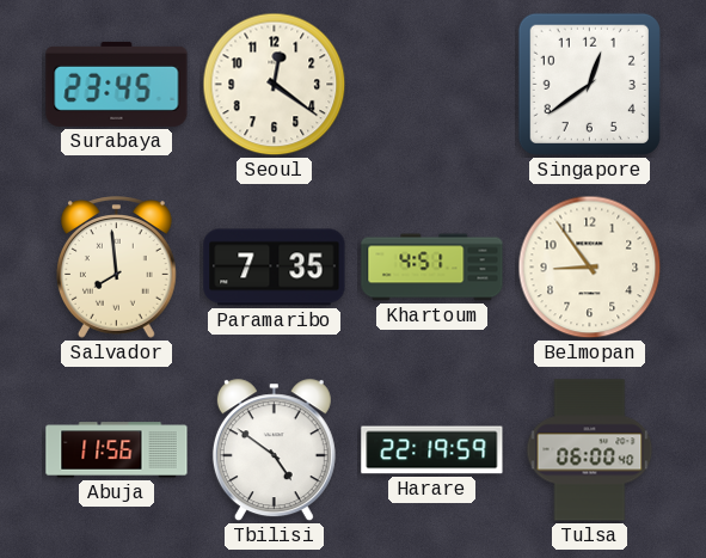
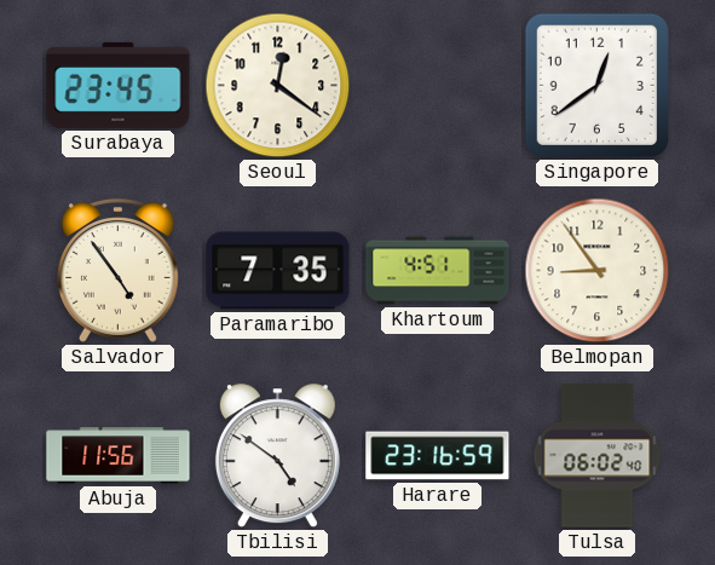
Salvador: 7:59 -> 4:54 (117, 271)
Harare: 22:19 -> 23:16 (438, 456)
Tulsa: 06:00 -> 06:02 (598, 456)
